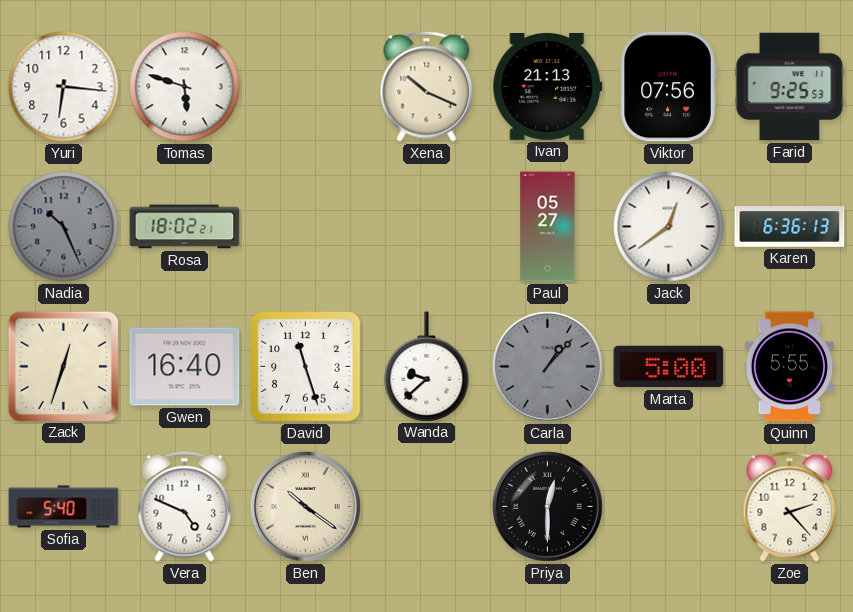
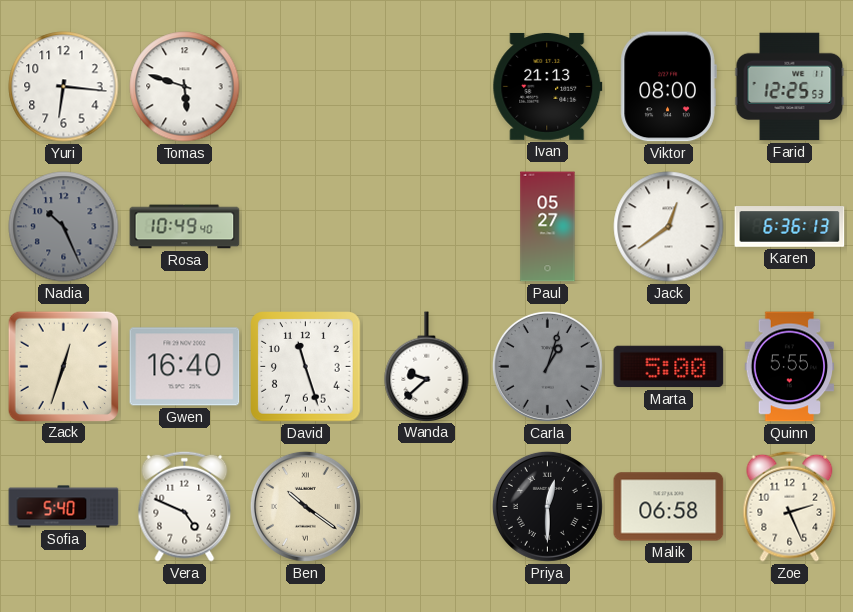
Xena: 10:19 -> none (427, 86)
Viktor: 07:56 -> 08:00 (668, 87)
Farid: 9:25 -> 12:25 (790, 87)
Rosa: 18:02 -> 10:49 (185, 227)
Carla: 1:07 -> 1:03 (547, 366)
Malik: none -> 06:58 (669, 507)
Zoe: 2:23 -> 2:26 (790, 506)
